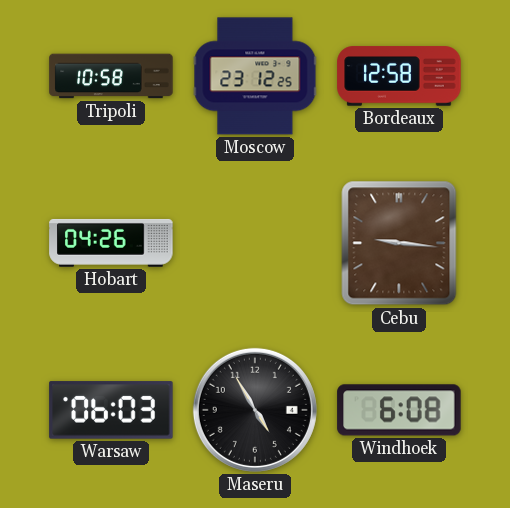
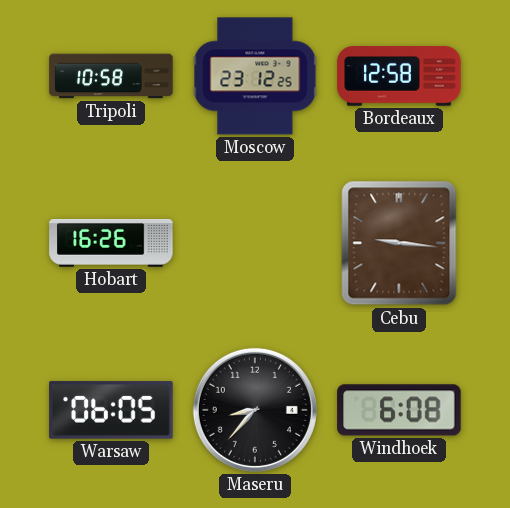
Hobart: 04:26 -> 16:26 (111, 243)
Warsaw: 06:03 -> 06:05 (111, 410)
Maseru: 4:55 -> 8:37 (255, 410)
